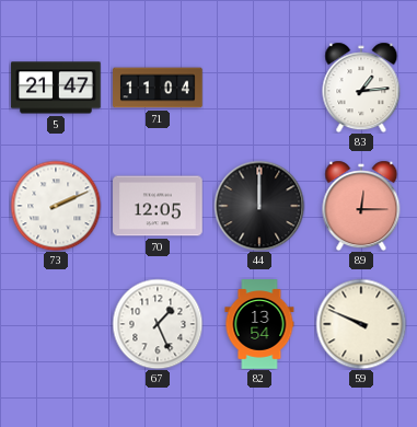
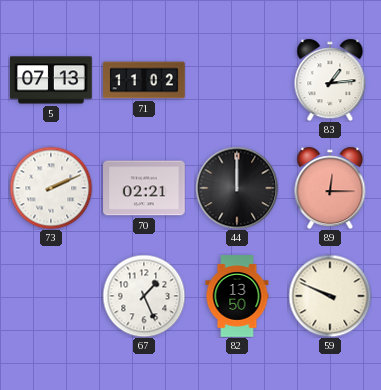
5: 21:47 -> 07:13 (51, 80)
71: 11:04 -> 11:02 (144, 80)
70: 12:05 -> 02:21 (144, 188)
82: 13:54 -> 13:50 (237, 296)
